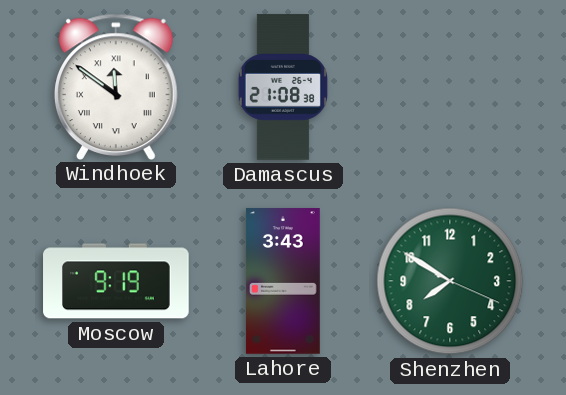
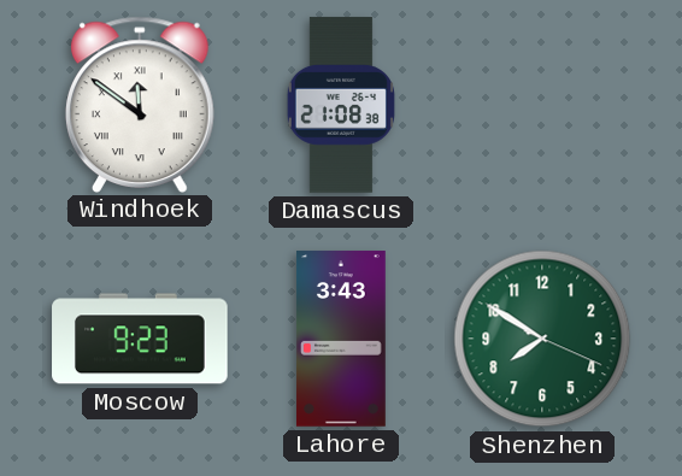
Moscow: 9:19 -> 9:23 (140, 339)
